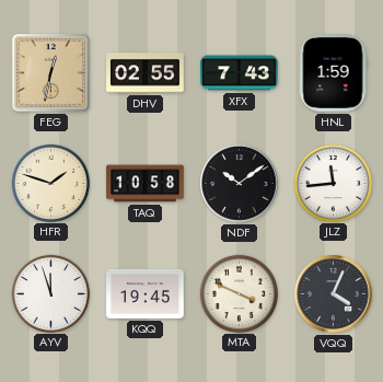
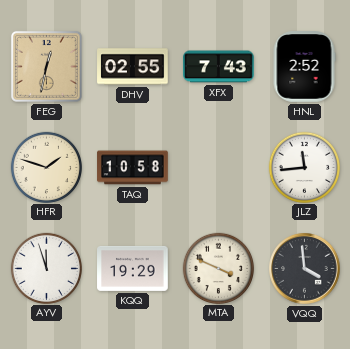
HNL: 1:59 -> 2:52 (304, 67)
NDF: 10:09 -> none (240, 184)
KQQ: 19:45 -> 19:29 (133, 268)
VQQ: 4:04 -> 3:59 (305, 269)
